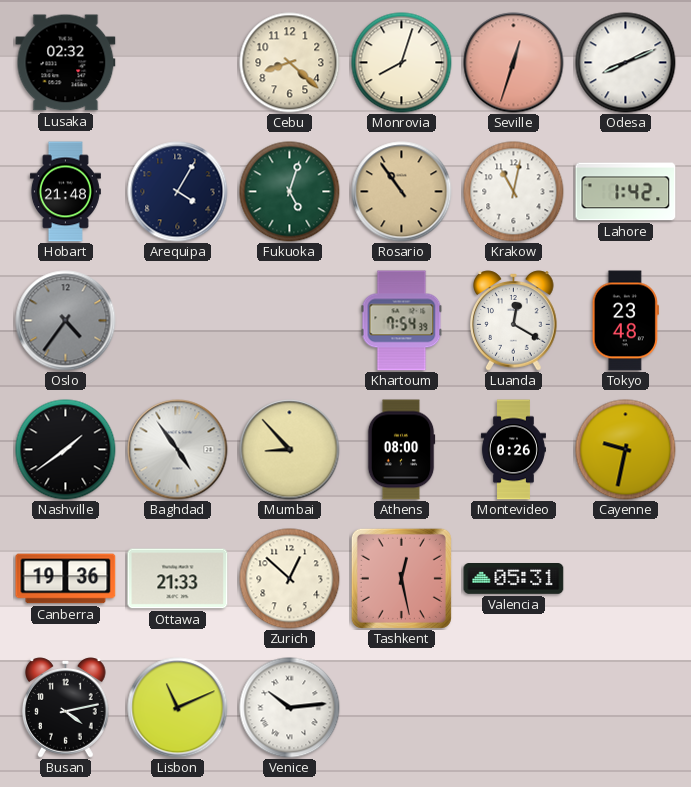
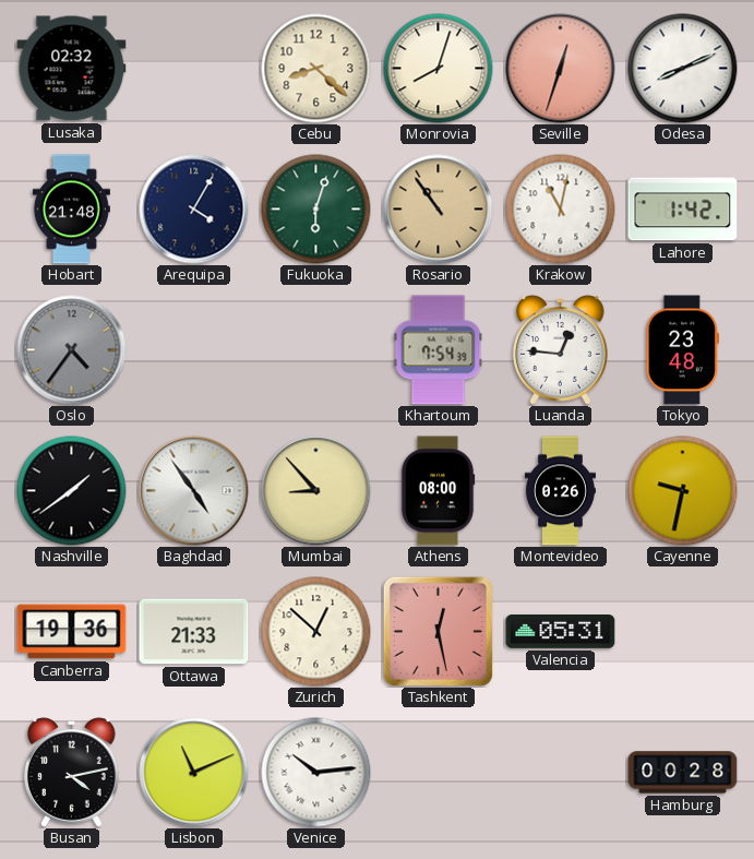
Fukuoka: 5:03 -> 6:03 (316, 210)
Luanda: 12:20 -> 12:46 (561, 350)
Hamburg: none -> 00:28 (683, 773)
